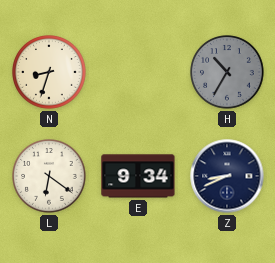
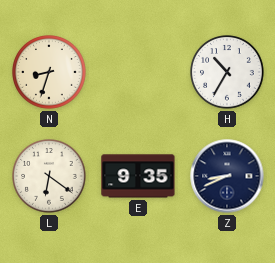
H dial: grey -> white (227, 72)
E: 9:34 -> 9:35 (138, 176)
